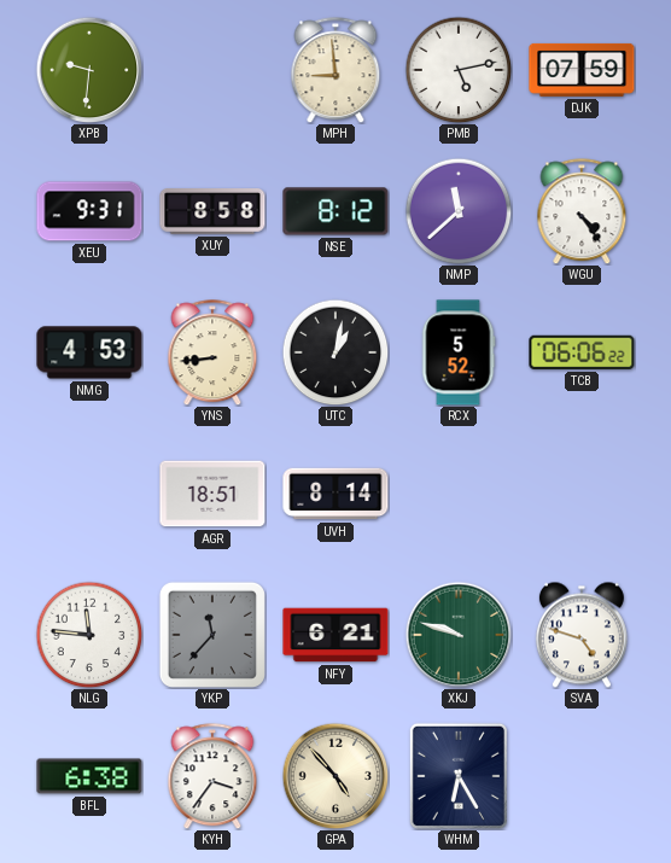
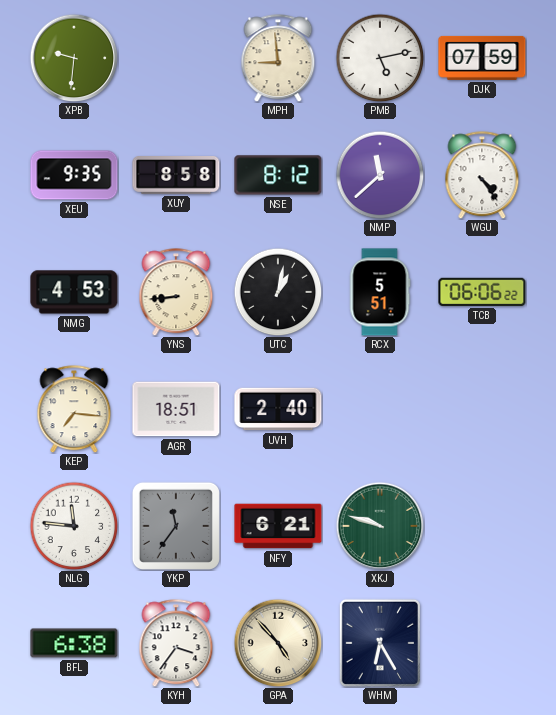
XEU: 9:31 -> 9:35 (74, 175)
RCX: 5:52 -> 5:51 (380, 292)
KEP: none -> 7:16 (74, 409)
UVH: 8:14 -> 2:40 (278, 409)
YKP: 11:37 -> 11:36 (176, 526)
SVA: 4:48 -> none (582, 635)
